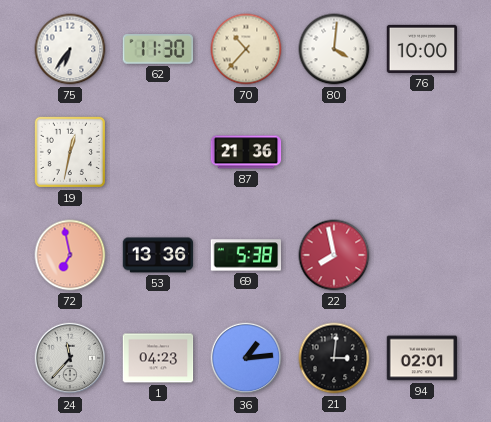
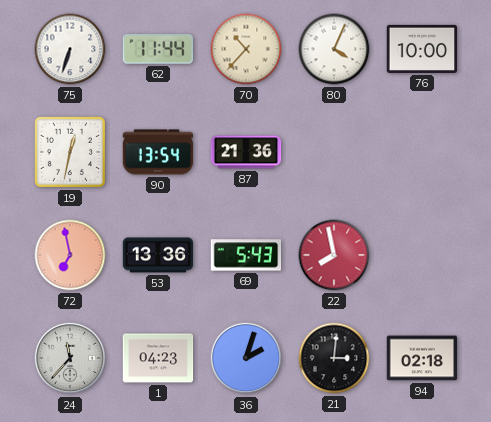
75: 6:36 -> 6:33 (70, 49)
62: 11:30 -> 11:44 (158, 50)
80: 4:01 -> 4:04 (334, 49)
90: none -> 13:54 (158, 152)
69: 5:38 -> 5:43 (246, 255)
36: 1:14 -> 2:03 (246, 358)
94: 02:01 -> 02:18 (422, 358)
